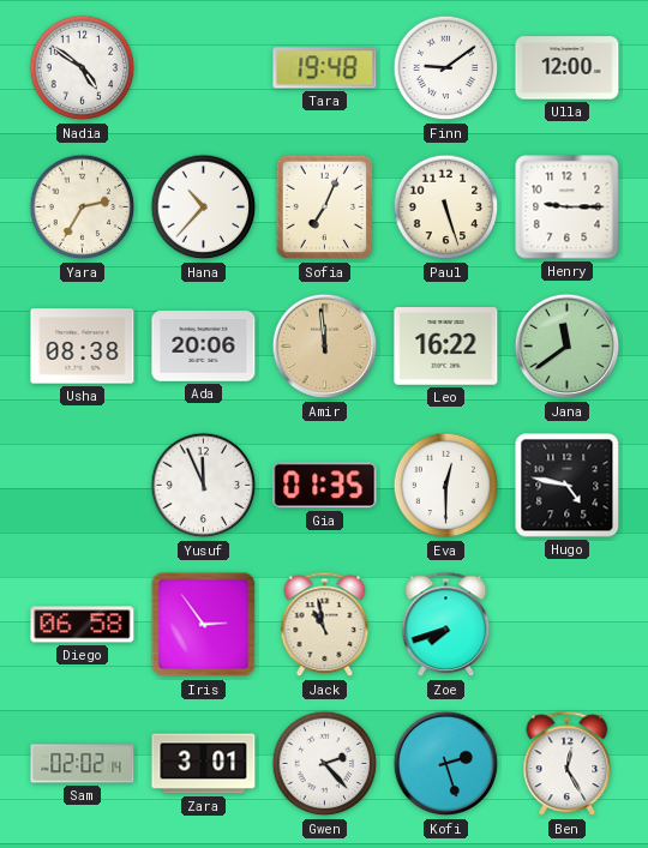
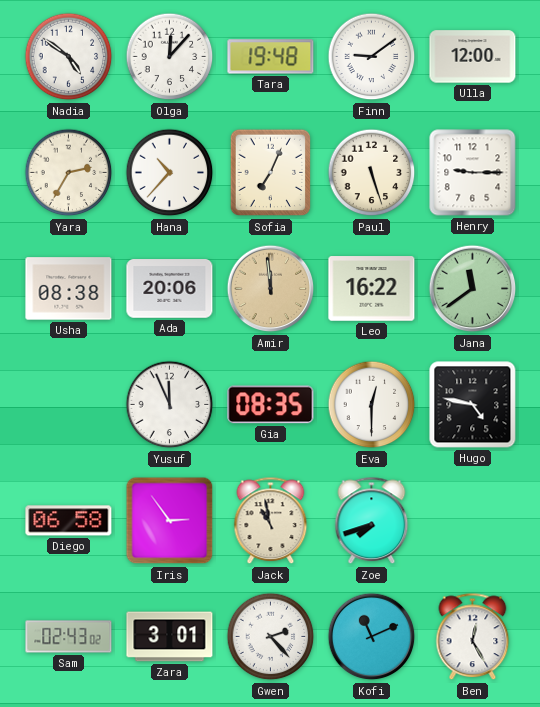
Olga: none -> 12:07 (170, 57)
Gia: 01:35 -> 08:35 (271, 405)
Sam: 02:02 -> 02:43 (69, 637)
Kofi: 2:27 -> 11:11 (372, 637)
